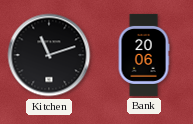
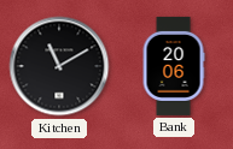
Kitchen: 11:12 -> 11:10 (59, 66)
